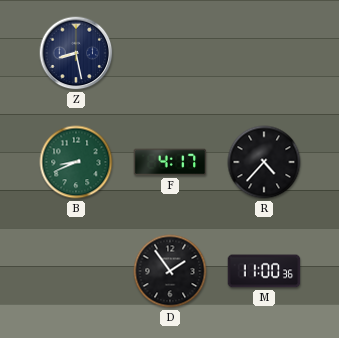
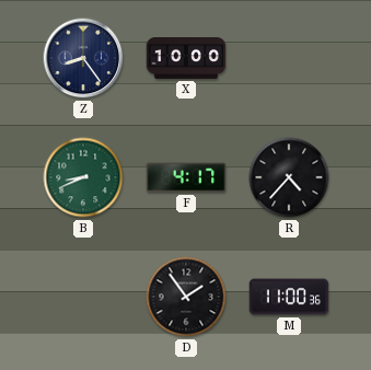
Z: 8:28 -> 8:24 (83, 58)
X: none -> 10:00 (186, 59)
